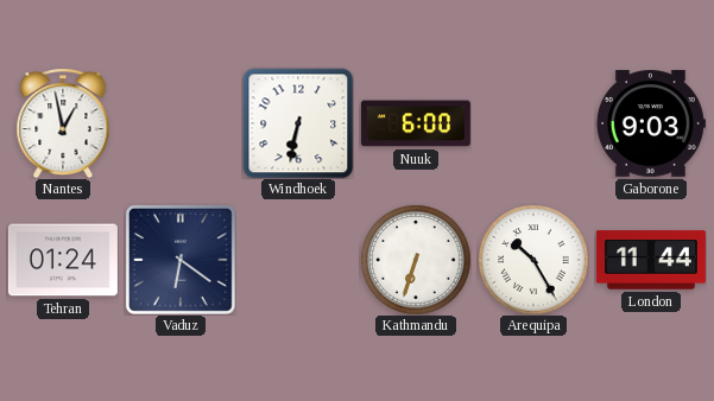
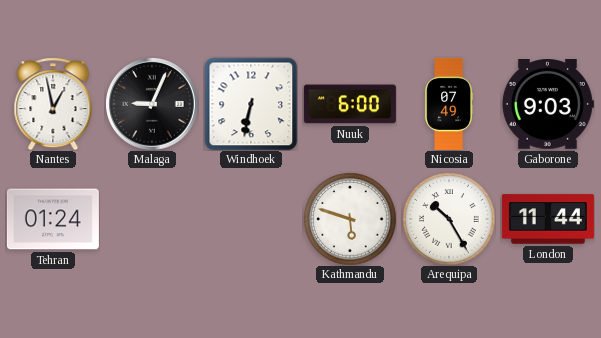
Malaga: none -> 9:04 (152, 104)
Nicosia: none -> 07:49 (449, 104)
Vaduz: 6:21 -> none (181, 260)
Kathmandu: 6:33 -> 5:48 (350, 219)
